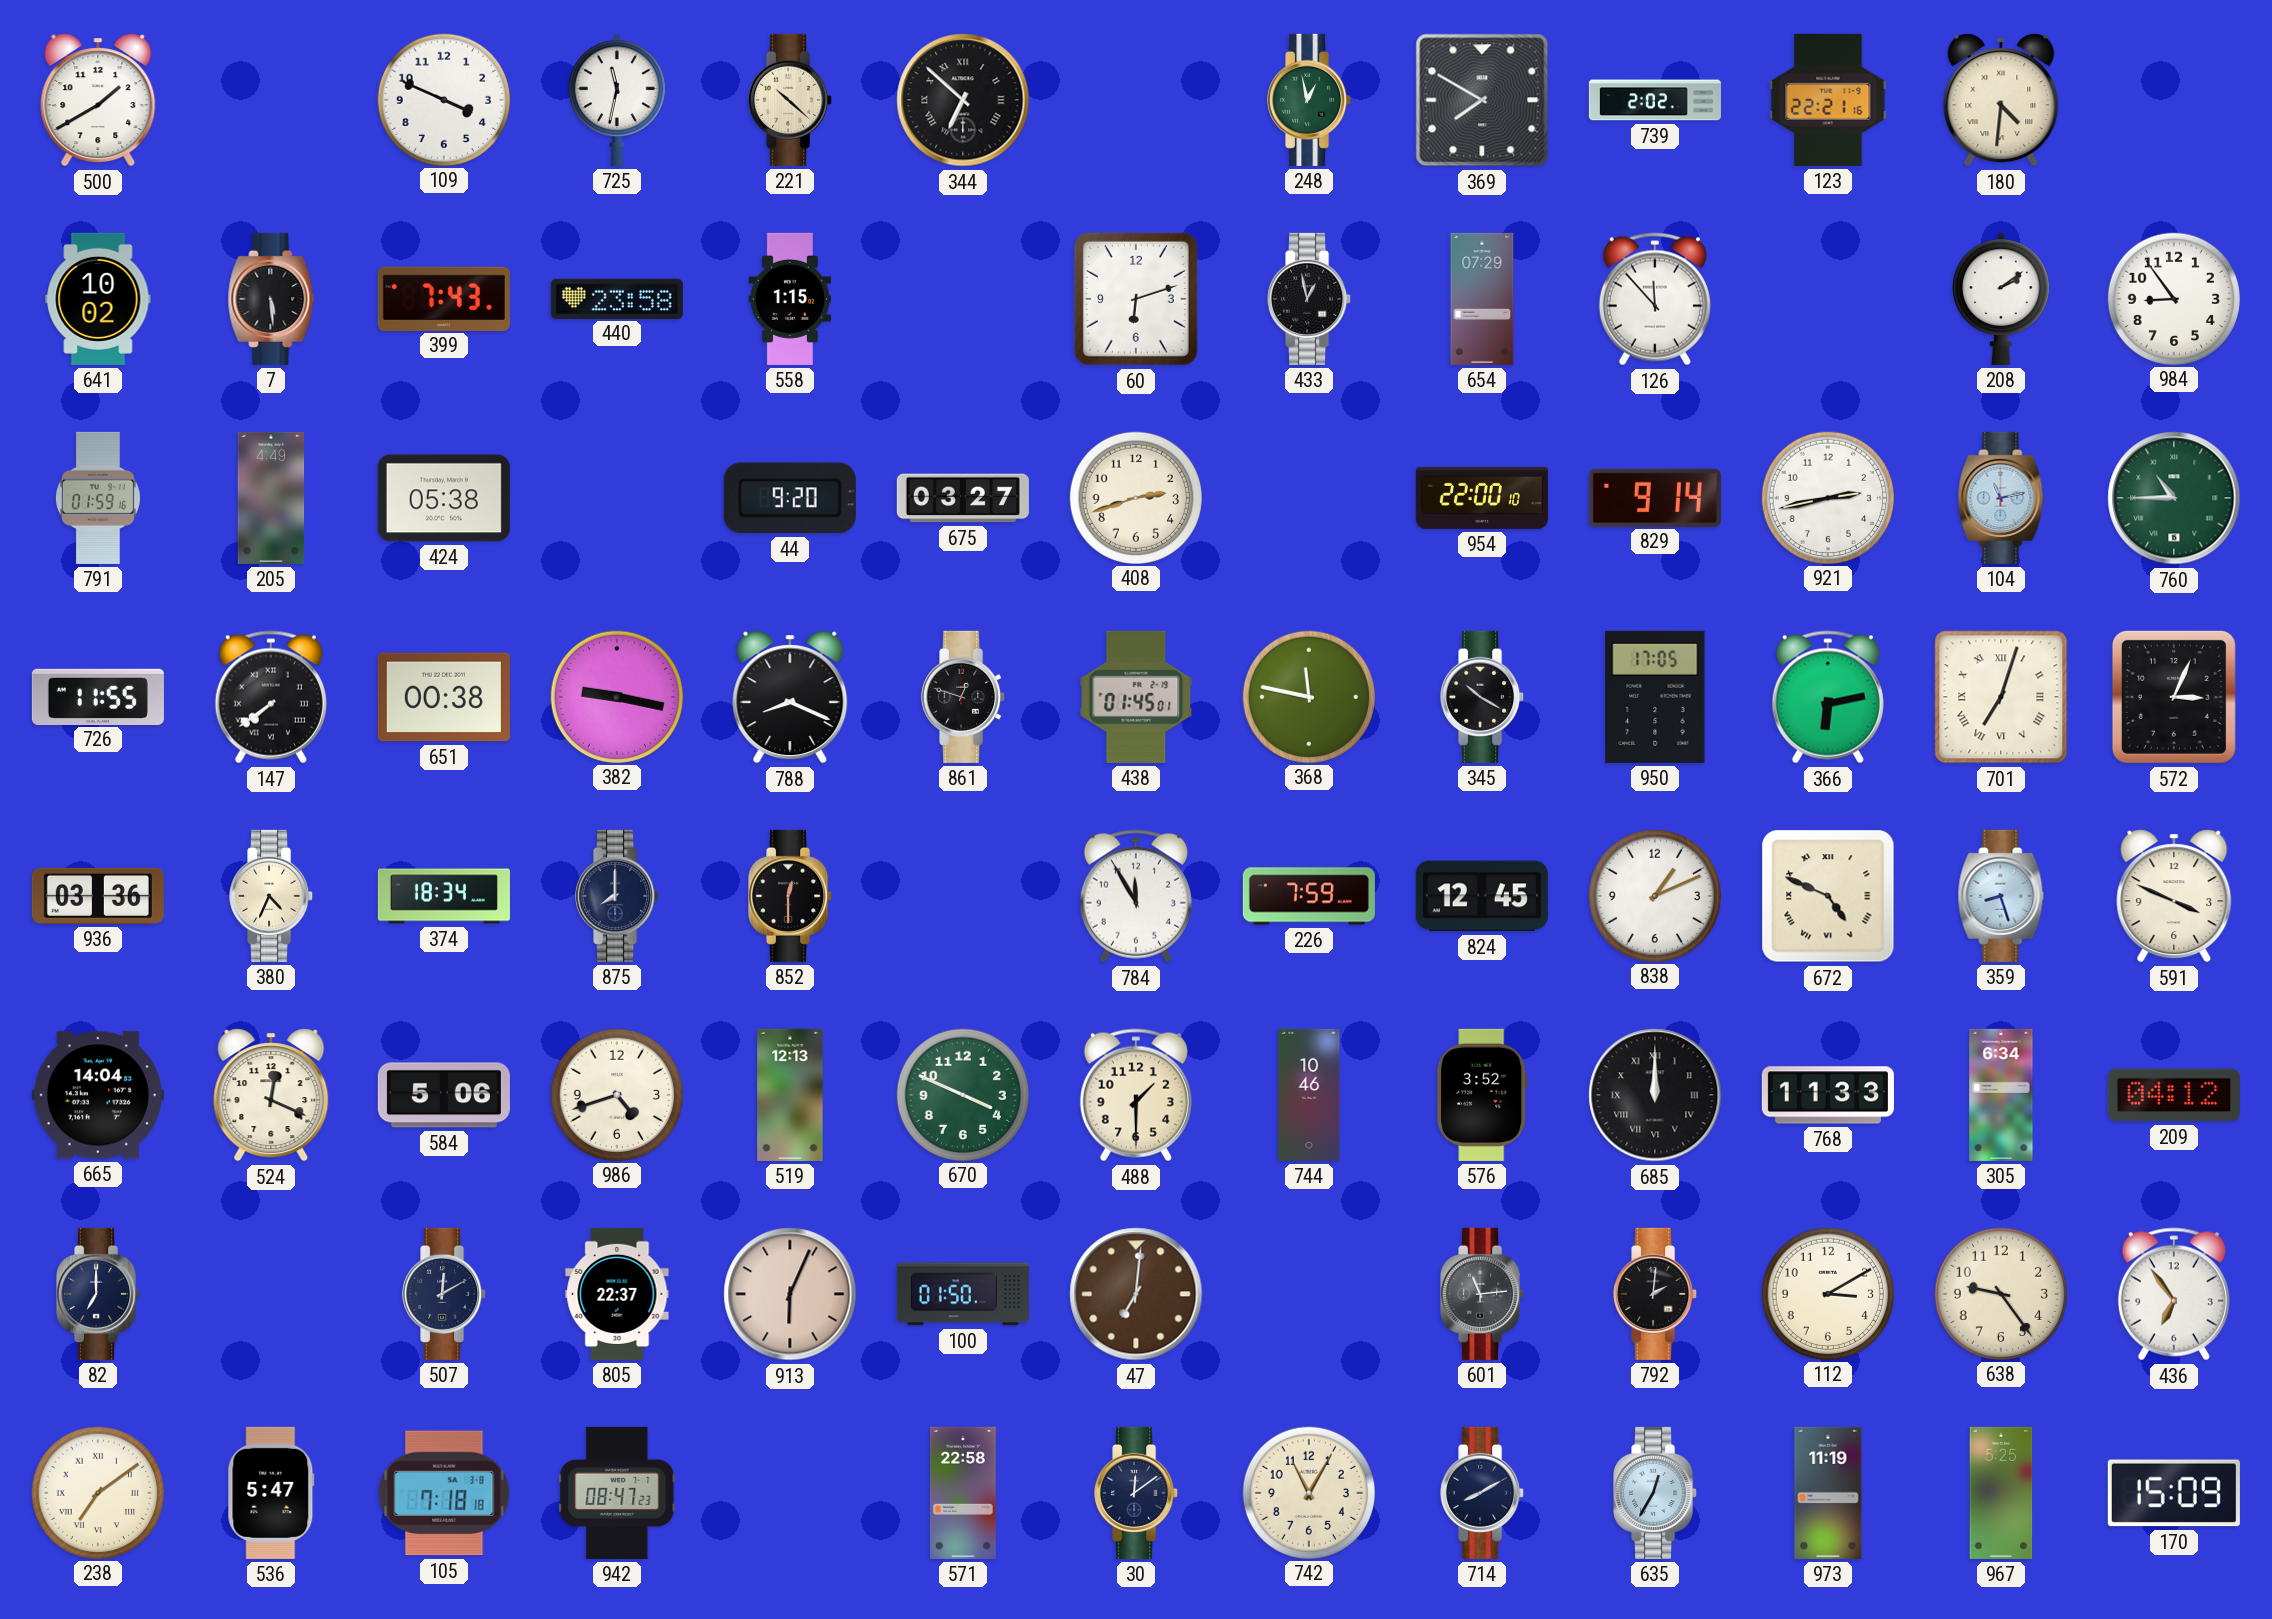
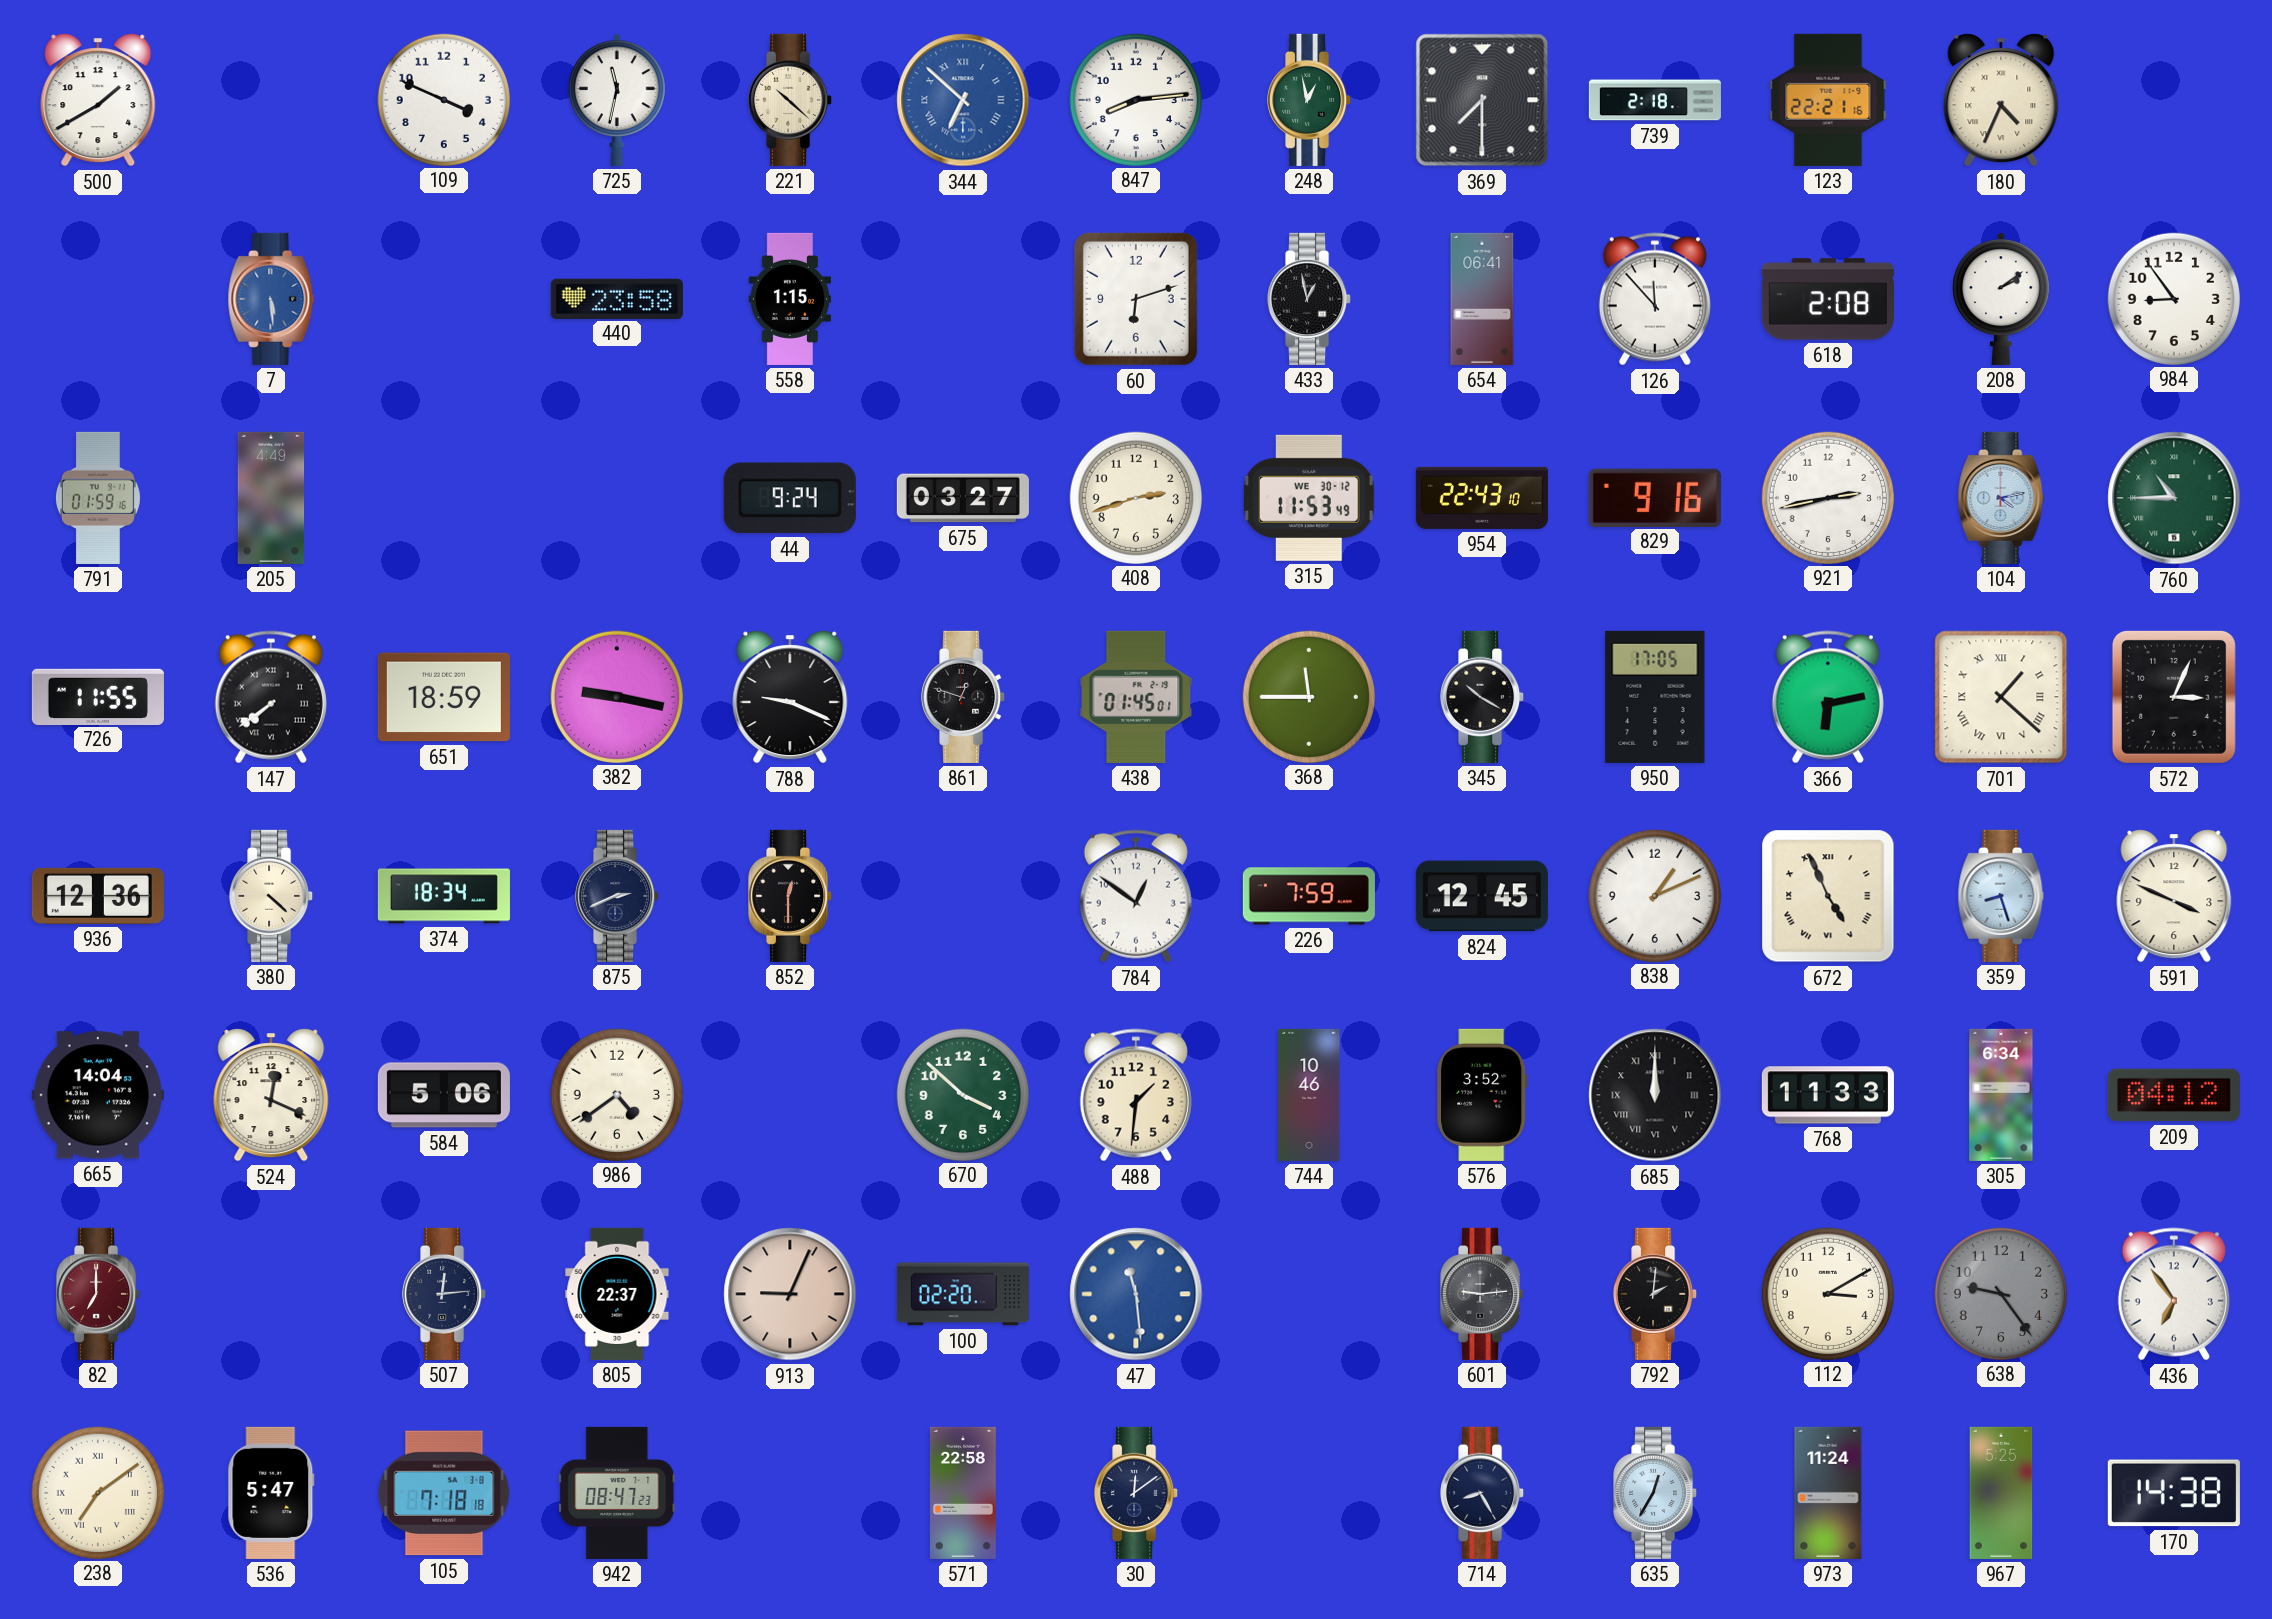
344 dial: black -> blue (963, 100)
847: none -> 8:14 (1135, 99)
369: 7:50 -> 7:30 (1482, 100)
739: 2:02 -> 2:18 (1655, 100)
180: 4:31 -> 4:34 (2001, 100)
641: 10:02 -> none (98, 299)
7 dial: black -> blue (271, 299)
399: 7:43 -> none (444, 298)
654: 07:29 -> 06:41 (1482, 299)
618: none -> 2:08 (1828, 299)
424: 05:38 -> none (444, 498)
44: 9:20 -> 9:24 (790, 498)
315: none -> 11:53 (1310, 498)
954: 22:00 -> 22:43 (1482, 498)
829: 9:14 -> 9:16 (1655, 497)
104: 11:13 -> 4:13 (2001, 498)
651: 00:38 -> 18:59 (444, 697)
788: 8:19 -> 9:19 (790, 697)
368: 11:47 -> 11:45 (1308, 696)
701: 7:03 -> 1:22 (2001, 697)
936: 03:36 -> 12:36 (98, 896)
380: 4:34 -> 4:22 (272, 896)
875: 8:00 -> 2:41 (618, 896)
784: 11:55 -> 12:51 (1136, 896)
672: 4:49 -> 4:56 (1828, 896)
986: 4:42 -> 4:39 (616, 1094)
519: 12:13 -> none (790, 1095)
670: 3:49 -> 3:52 (962, 1094)
488: 1:30 -> 1:31 (1136, 1095)
82 dial: navy -> burgundy (99, 1294)
507: 12:10 -> 12:14 (445, 1294)
913: 6:04 -> 9:04 (790, 1294)
100: 01:50 -> 02:20 (963, 1294)
47: 7:01 -> 11:29 (1136, 1294)
47 dial: brown -> blue (1136, 1294)
601: 11:14 -> 9:14 (1483, 1294)
638 dial: cream -> grey (2000, 1293)
742: 11:05 -> none (1308, 1492)
714: 8:10 -> 8:25 (1483, 1493)
973: 11:19 -> 11:24 (1828, 1493)
170: 15:09 -> 14:38 (2174, 1493)
